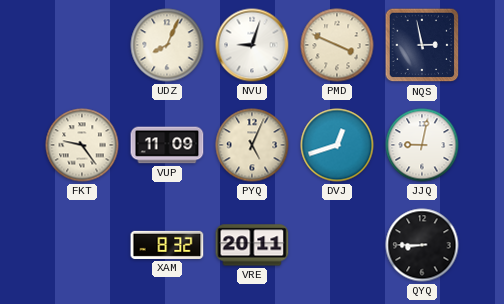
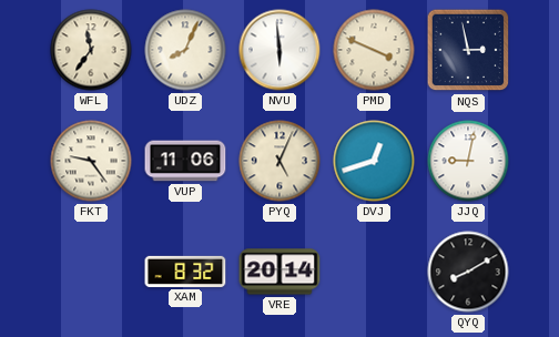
WFL: none -> 11:36 (91, 50)
NVU: 9:03 -> 5:59 (279, 50)
VUP: 11:09 -> 11:06 (185, 161)
VRE: 20:11 -> 20:14 (279, 272)
QYQ: 8:45 -> 8:10 (468, 272)
